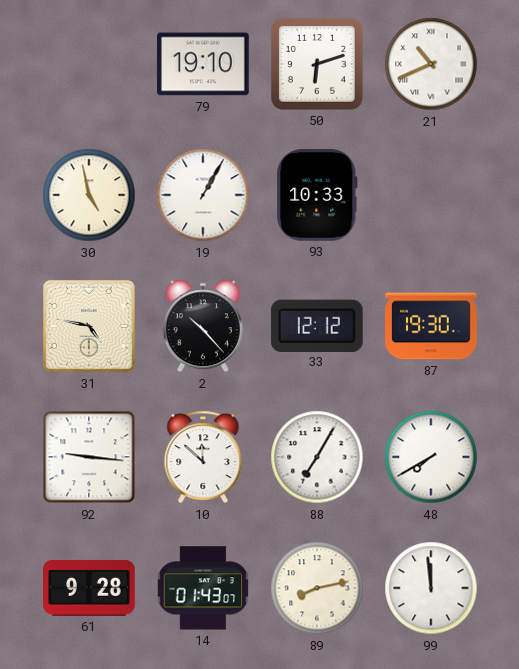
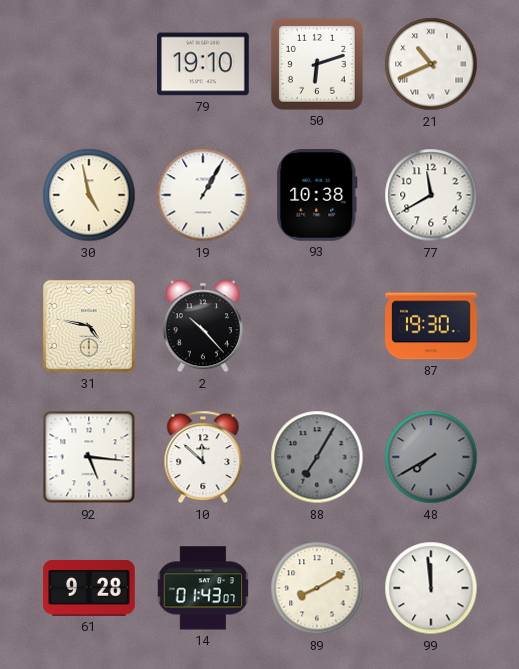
93: 10:33 -> 10:38 (317, 196)
77: none -> 11:40 (431, 195)
33: 12:12 -> none (317, 325)
92: 9:16 -> 5:16 (89, 457)
88 dial: white -> grey (317, 457)
48 dial: white -> grey (431, 457)
89: 8:13 -> 8:10 (317, 588)
